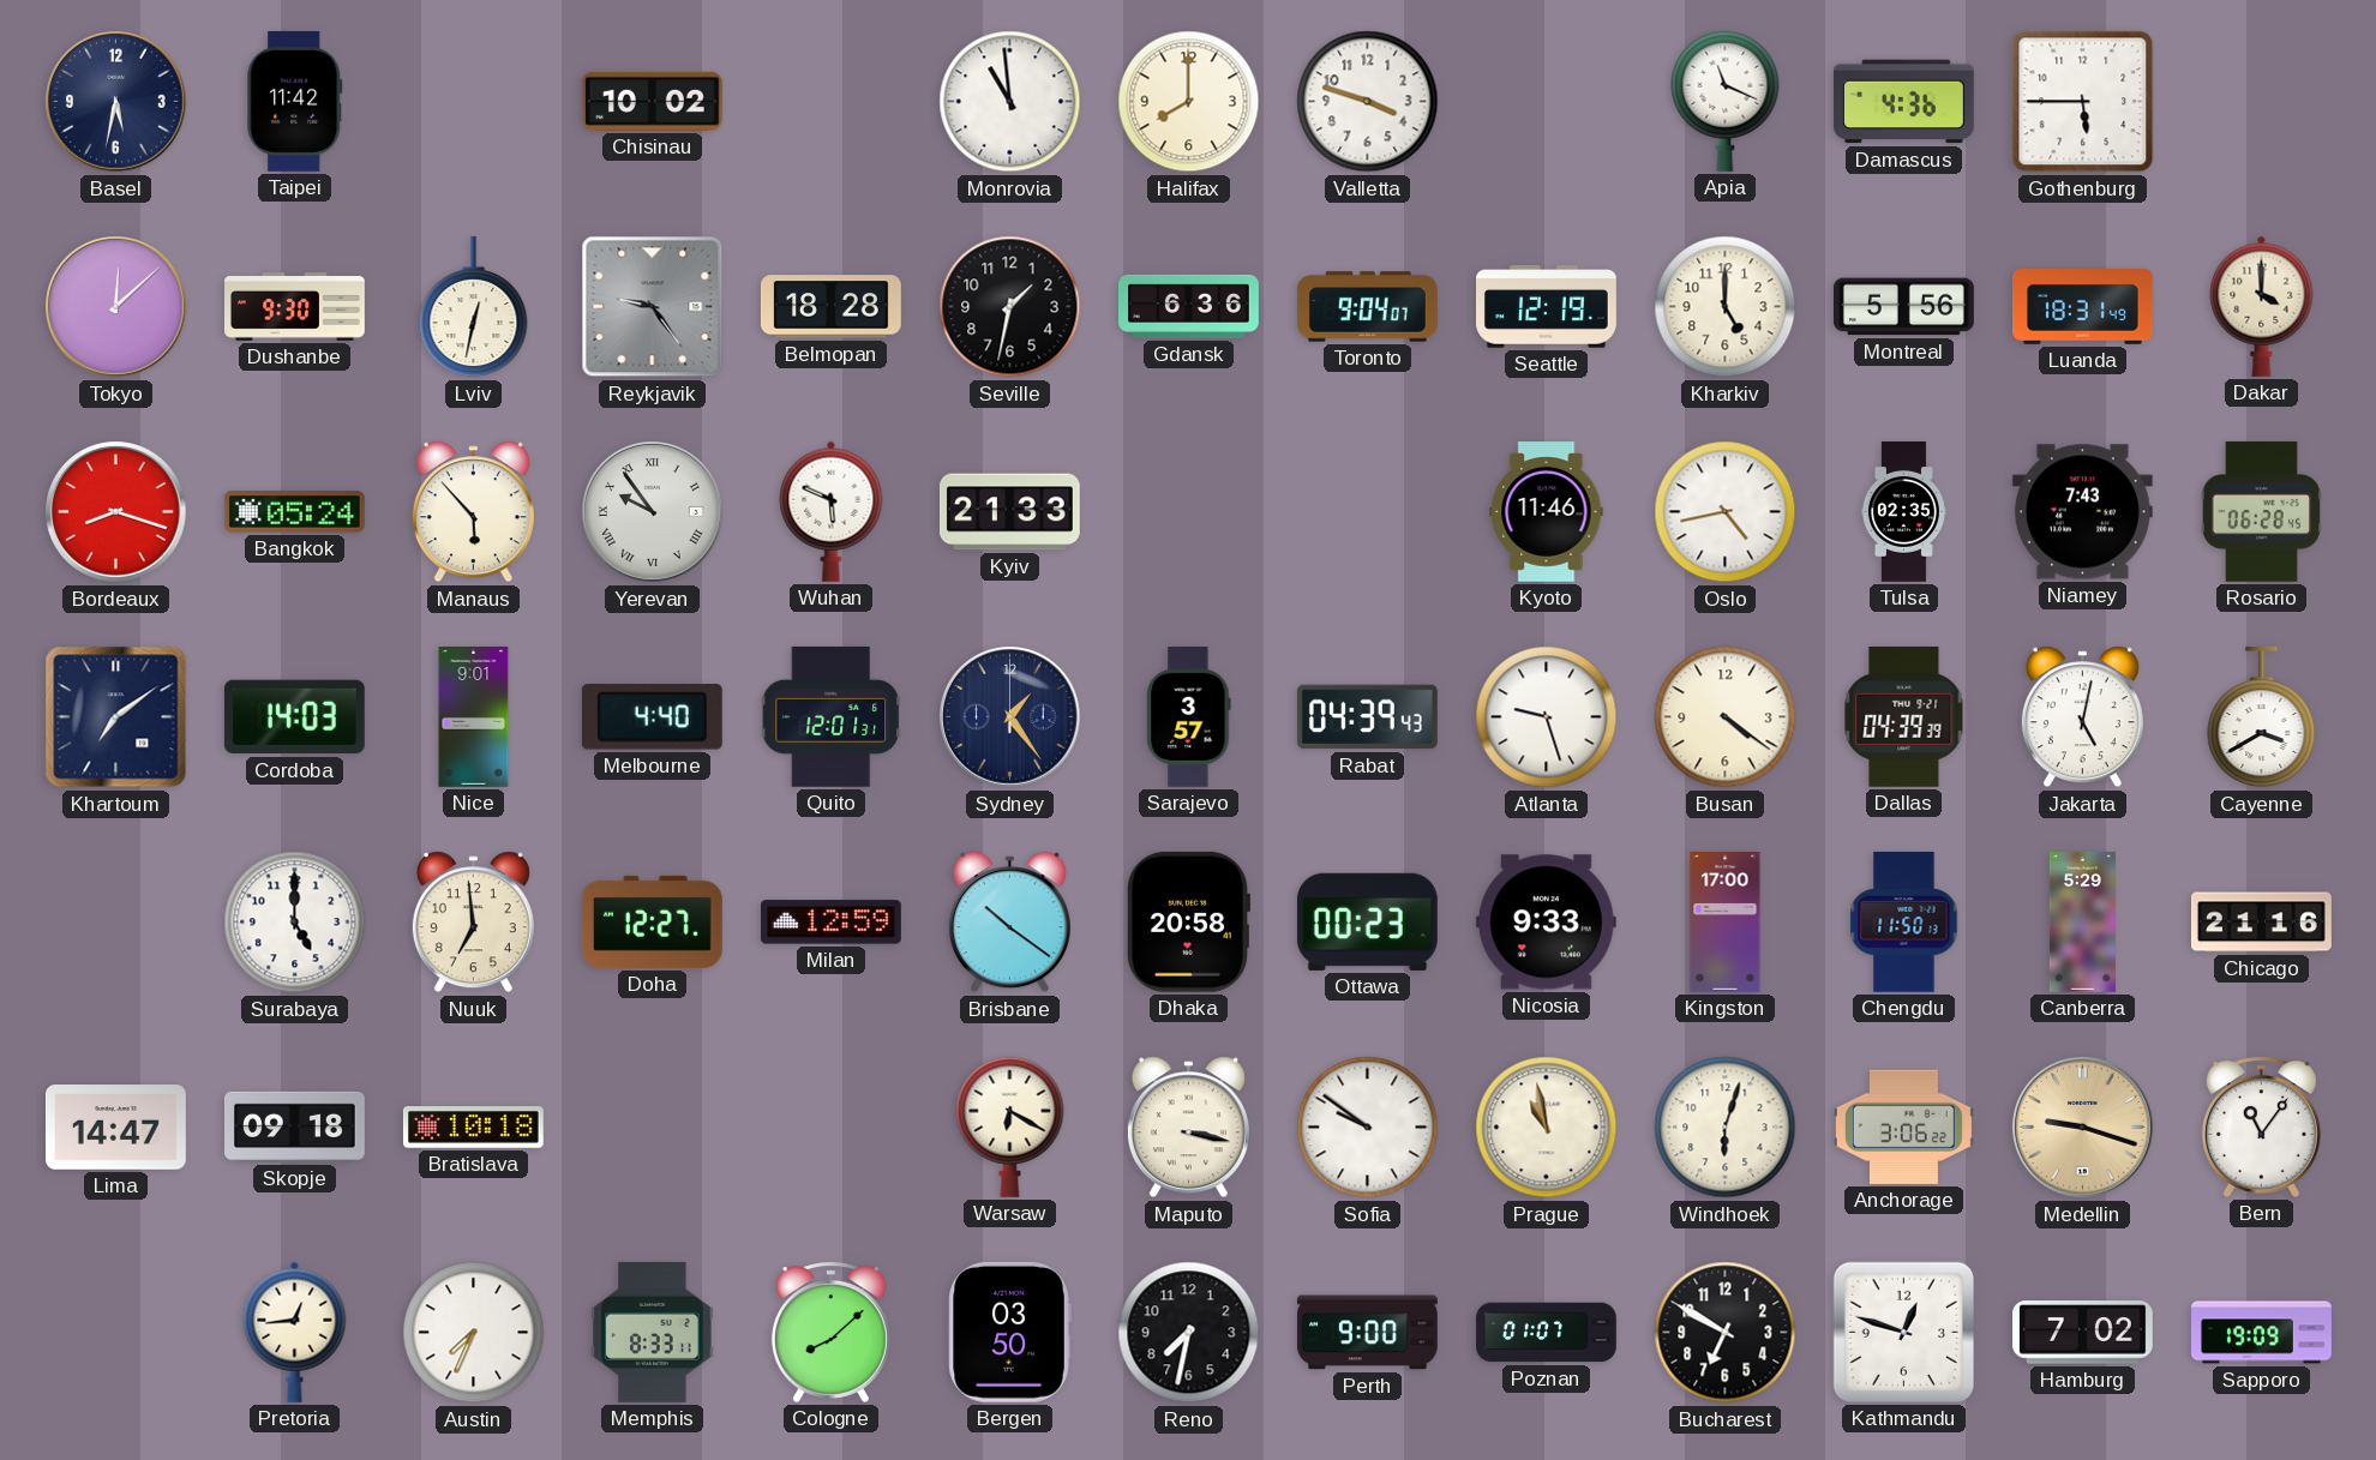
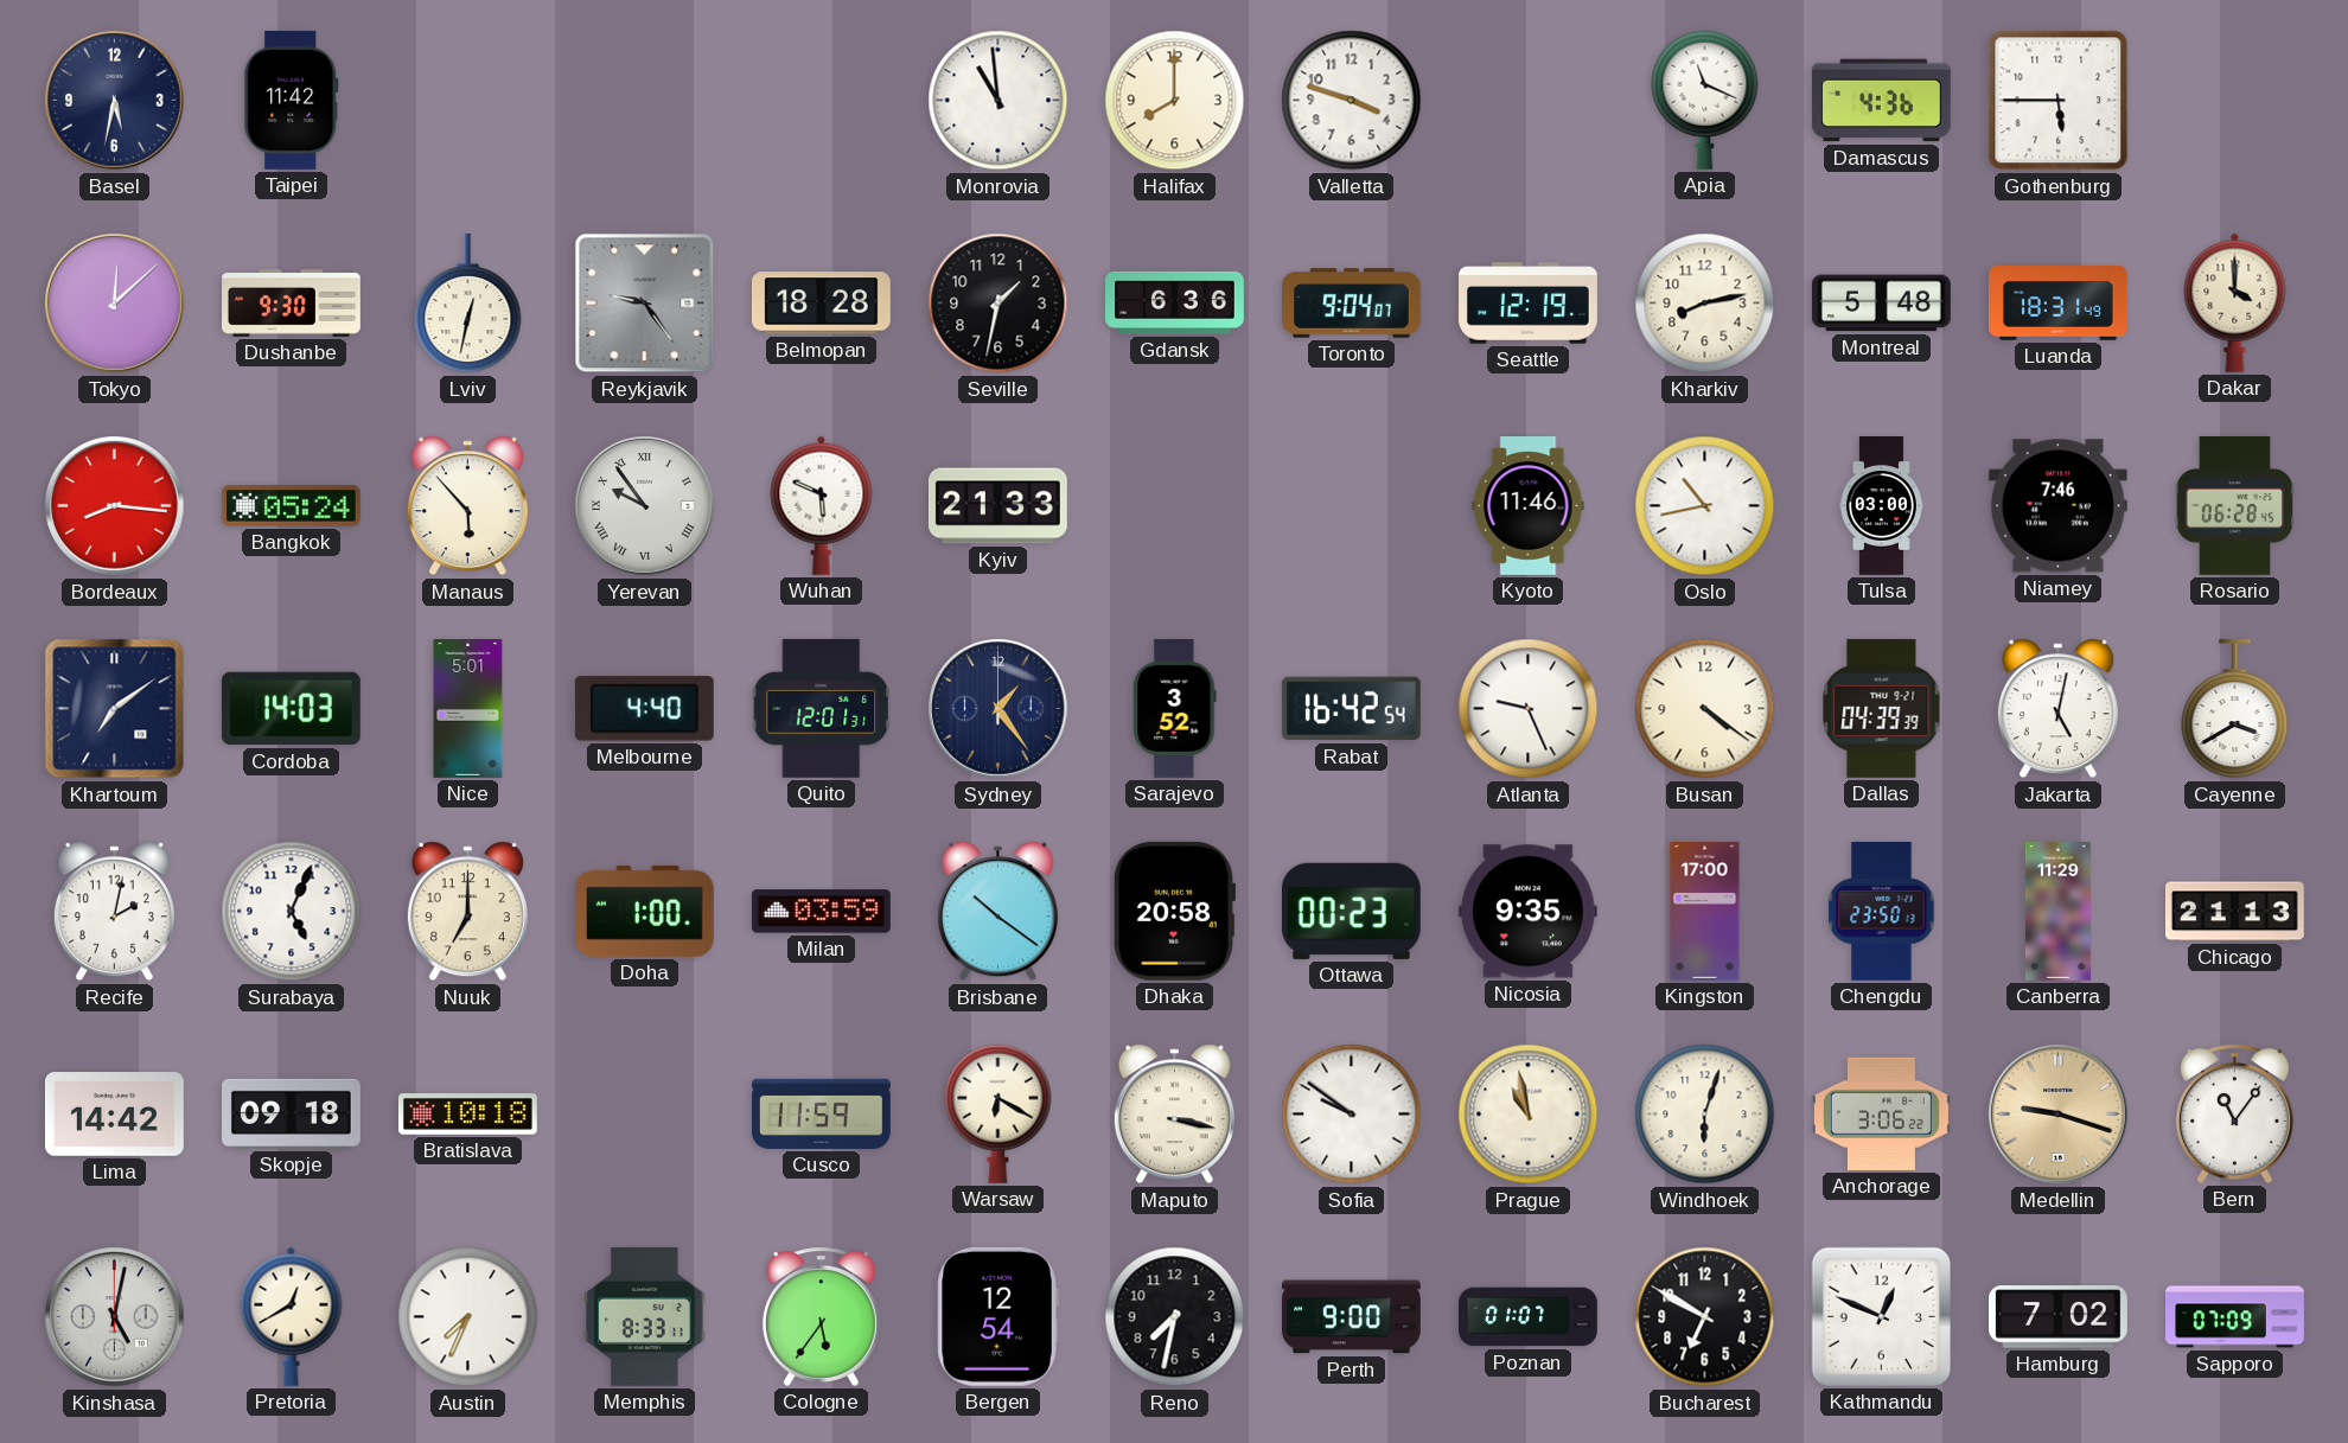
Chisinau: 10:02 -> none (652, 101)
Kharkiv: 5:00 -> 8:13 (1705, 304)
Montreal: 5:56 -> 5:48 (1881, 304)
Bordeaux: 8:18 -> 8:16 (115, 506)
Oslo: 4:43 -> 10:43 (1705, 506)
Tulsa: 02:35 -> 03:00 (1881, 506)
Niamey: 7:43 -> 7:46 (2057, 506)
Nice: 9:01 -> 5:01 (468, 709)
Sarajevo: 3:57 -> 3:52 (1175, 709)
Rabat: 04:39 -> 16:42 (1351, 709)
Atlanta: 9:27 -> 9:26 (1529, 709)
Recife: none -> 2:02 (114, 912)
Surabaya: 5:00 -> 5:04 (292, 912)
Nuuk: 6:59 -> 7:00 (467, 912)
Doha: 12:27 -> 1:00 (644, 911)
Milan: 12:59 -> 03:59 (821, 912)
Nicosia: 9:33 -> 9:35 (1527, 912)
Chengdu: 11:50 -> 23:50 (1882, 911)
Canberra: 5:29 -> 11:29 (2057, 912)
Chicago: 21:16 -> 21:13 (2235, 912)
Lima: 14:47 -> 14:42 (114, 1115)
Cusco: none -> 11:59 (821, 1113)
Kinshasa: none -> 5:02 (115, 1317)
Pretoria: 12:44 -> 12:40 (292, 1316)
Cologne: 8:08 -> 5:36 (821, 1316)
Bergen: 03:50 -> 12:54 (997, 1316)
Kathmandu: 12:48 -> 12:49 (1881, 1316)
Sapporo: 19:09 -> 07:09 (2235, 1317)
